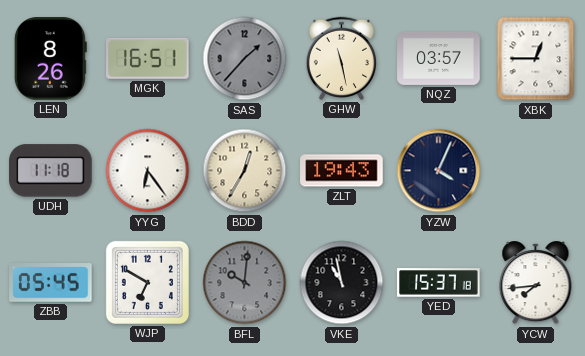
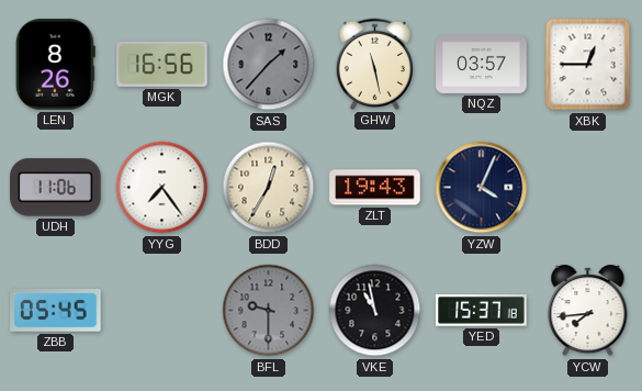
MGK: 16:51 -> 16:56 (162, 64)
UDH: 11:18 -> 11:06 (56, 188)
YYG: 6:24 -> 7:24 (162, 188)
WJP: 6:50 -> none (147, 282)
BFL: 10:01 -> 9:30 (269, 311)
